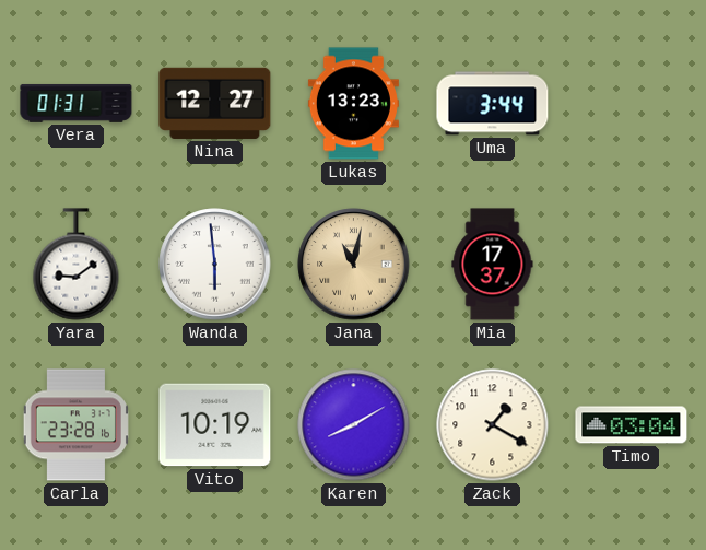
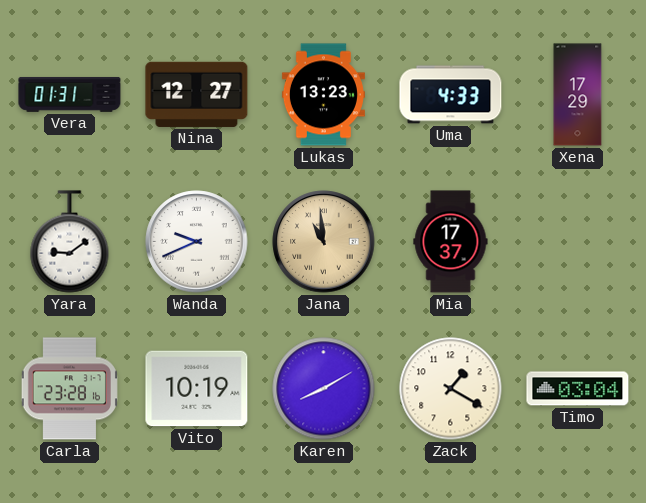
Uma: 3:44 -> 4:33 (451, 95)
Xena: none -> 17:29 (578, 95)
Wanda: 5:59 -> 9:41 (197, 242)
Jana: 11:02 -> 10:59 (324, 242)
